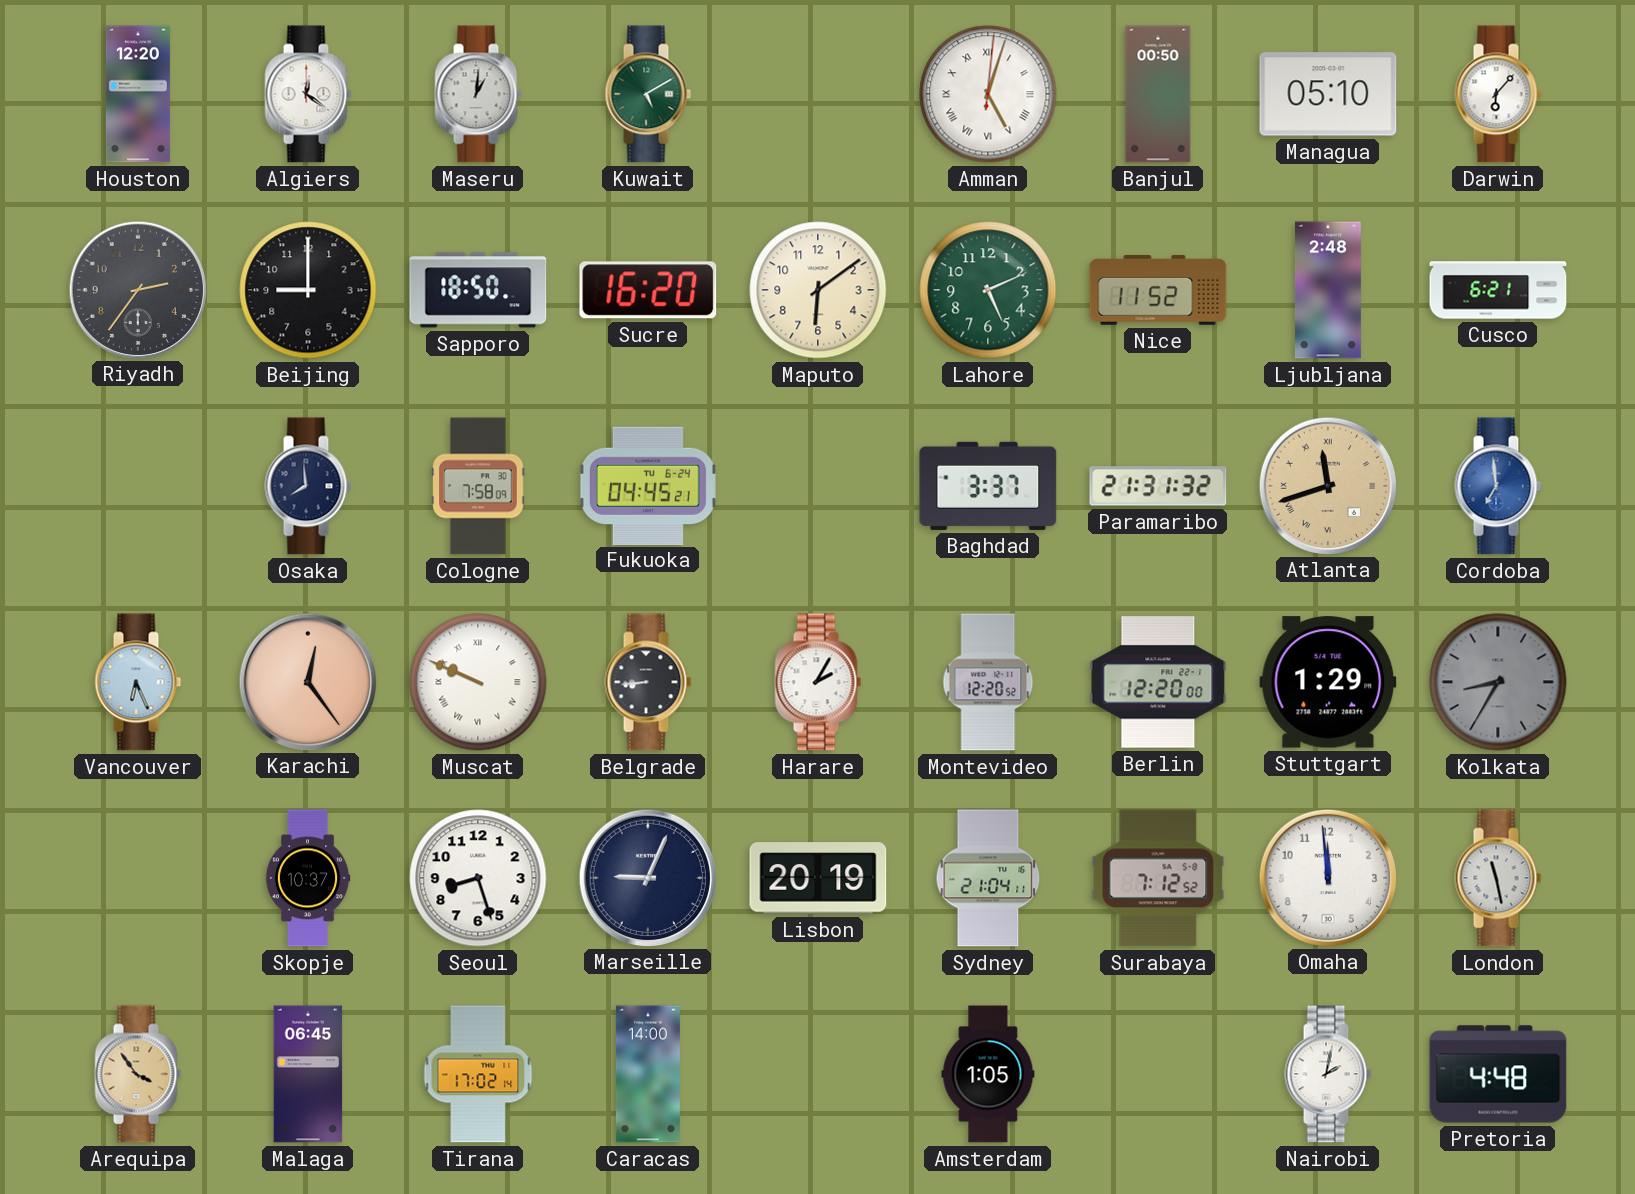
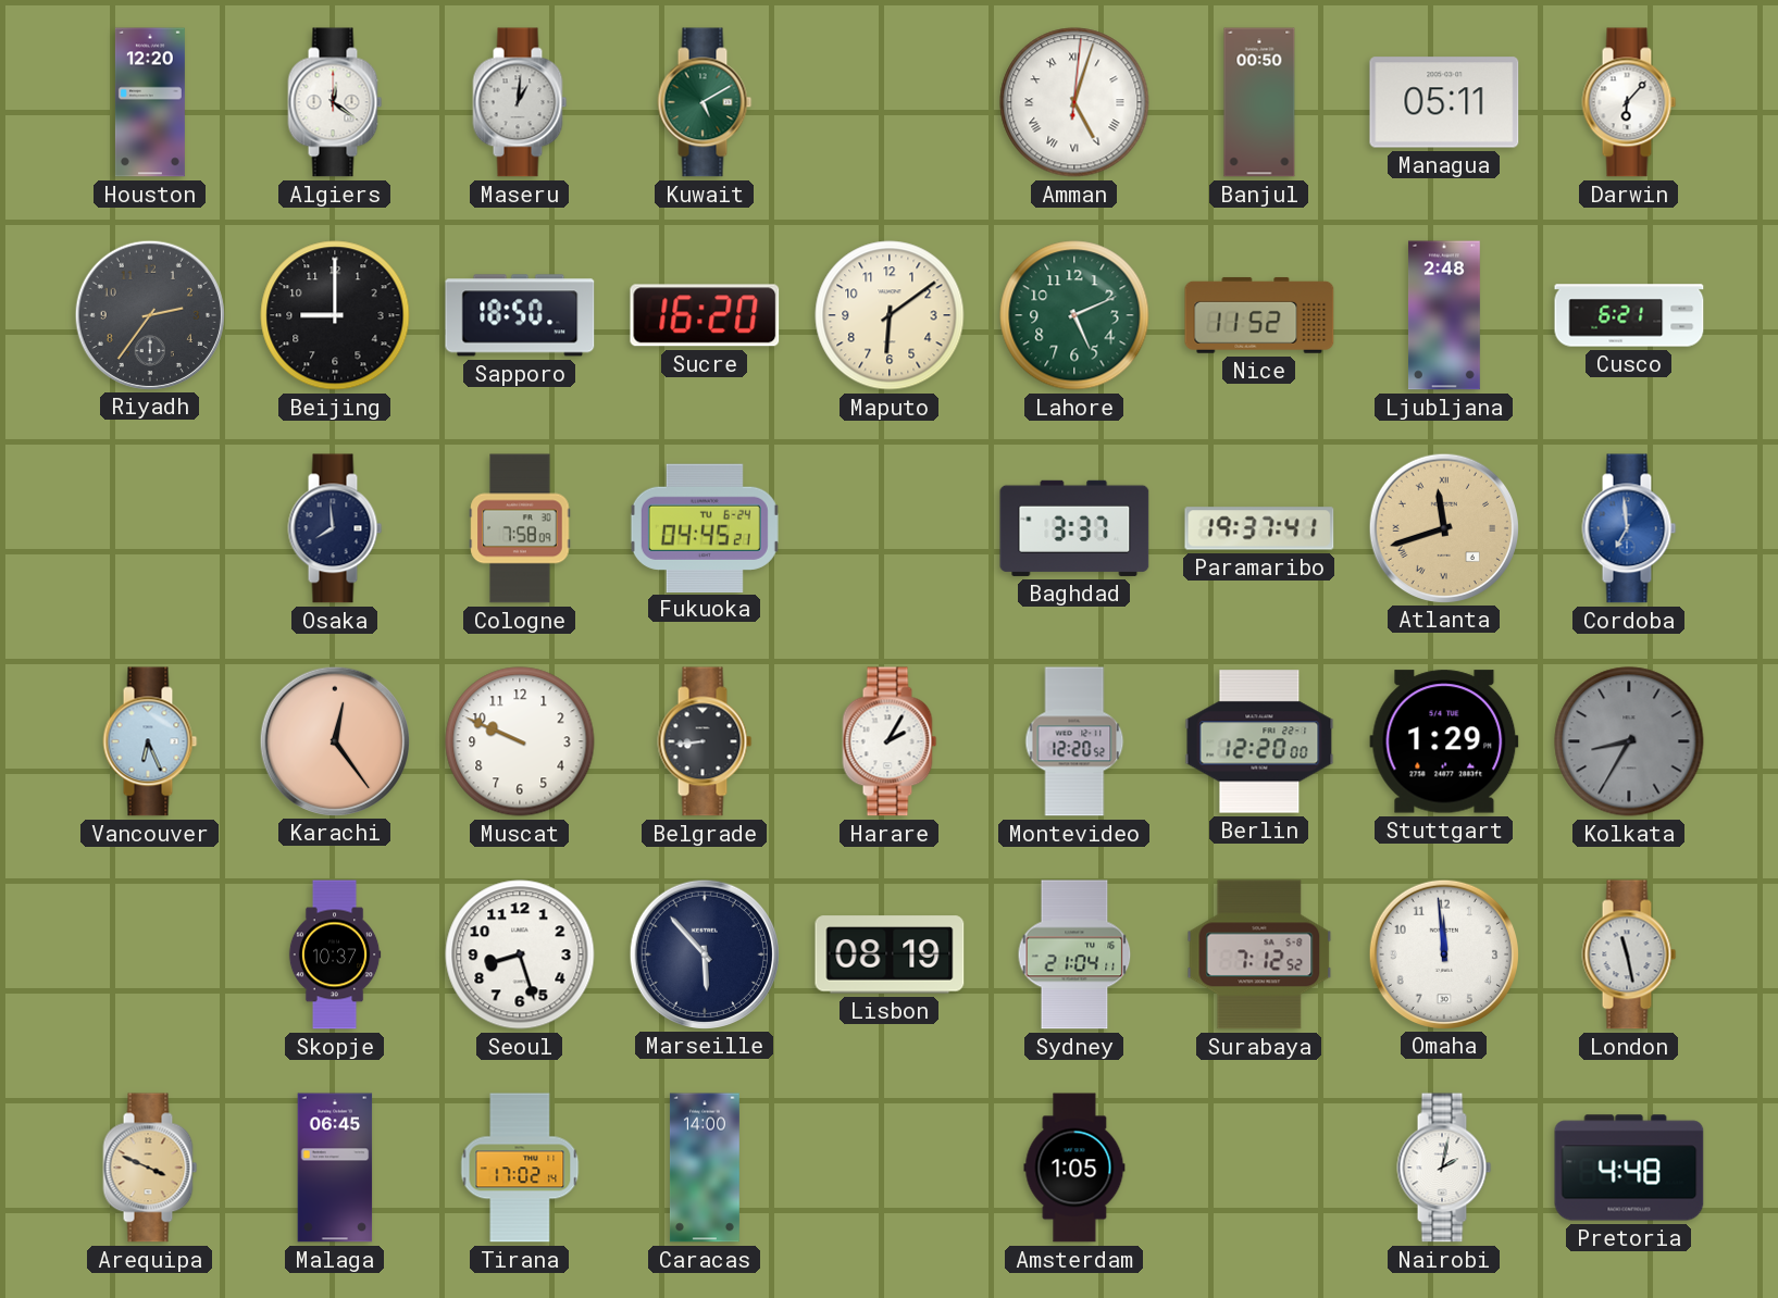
Managua: 05:10 -> 05:11 (1444, 102)
Paramaribo: 21:31 -> 19:37 (1259, 528)
Muscat numerals: Roman -> Arabic (520, 741)
Marseille: 9:04 -> 5:53 (704, 953)
Lisbon: 20:19 -> 08:19 (890, 954)
Arequipa: 3:54 -> 3:49 (150, 1168)
